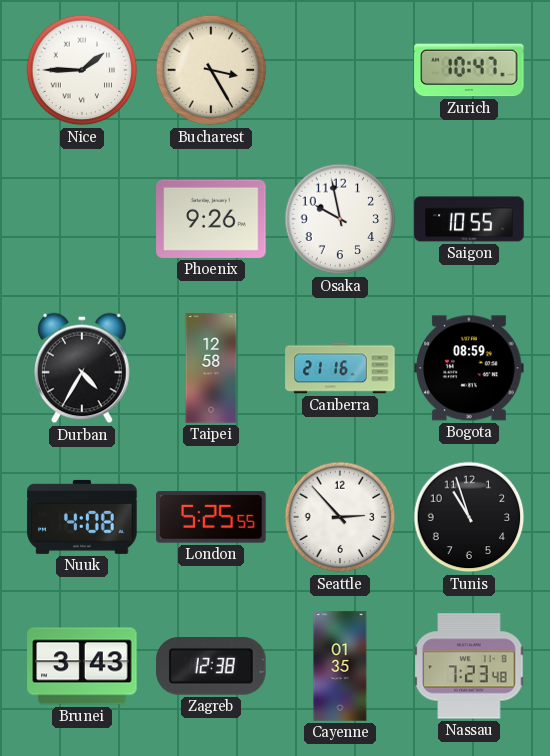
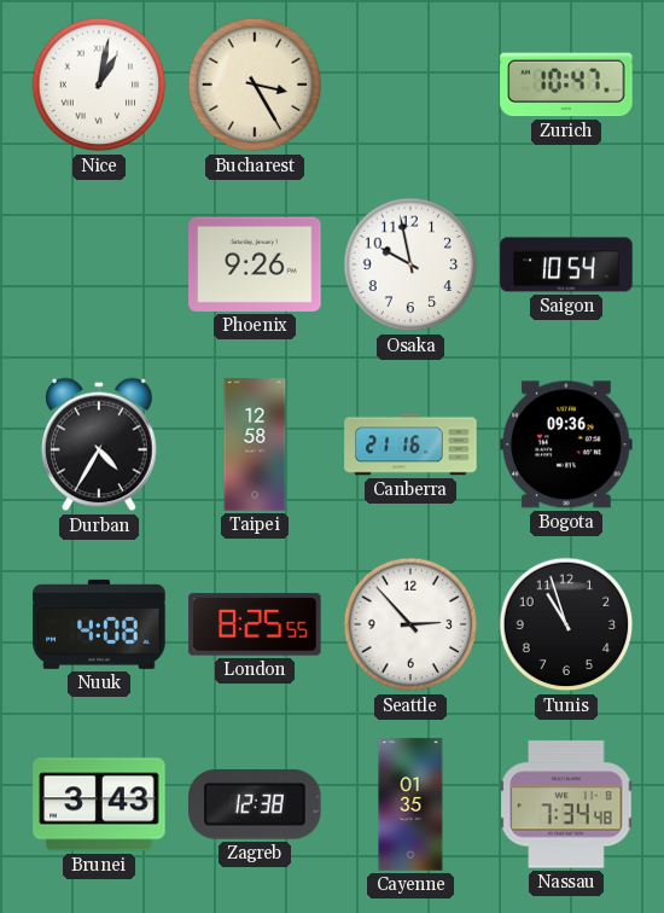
Nice: 1:45 -> 1:02 (99, 85)
Saigon: 10:55 -> 10:54 (566, 264)
Bogota: 08:59 -> 09:36 (566, 444)
London: 5:25 -> 8:25 (255, 624)
Nassau: 7:23 -> 7:34 (566, 804)
